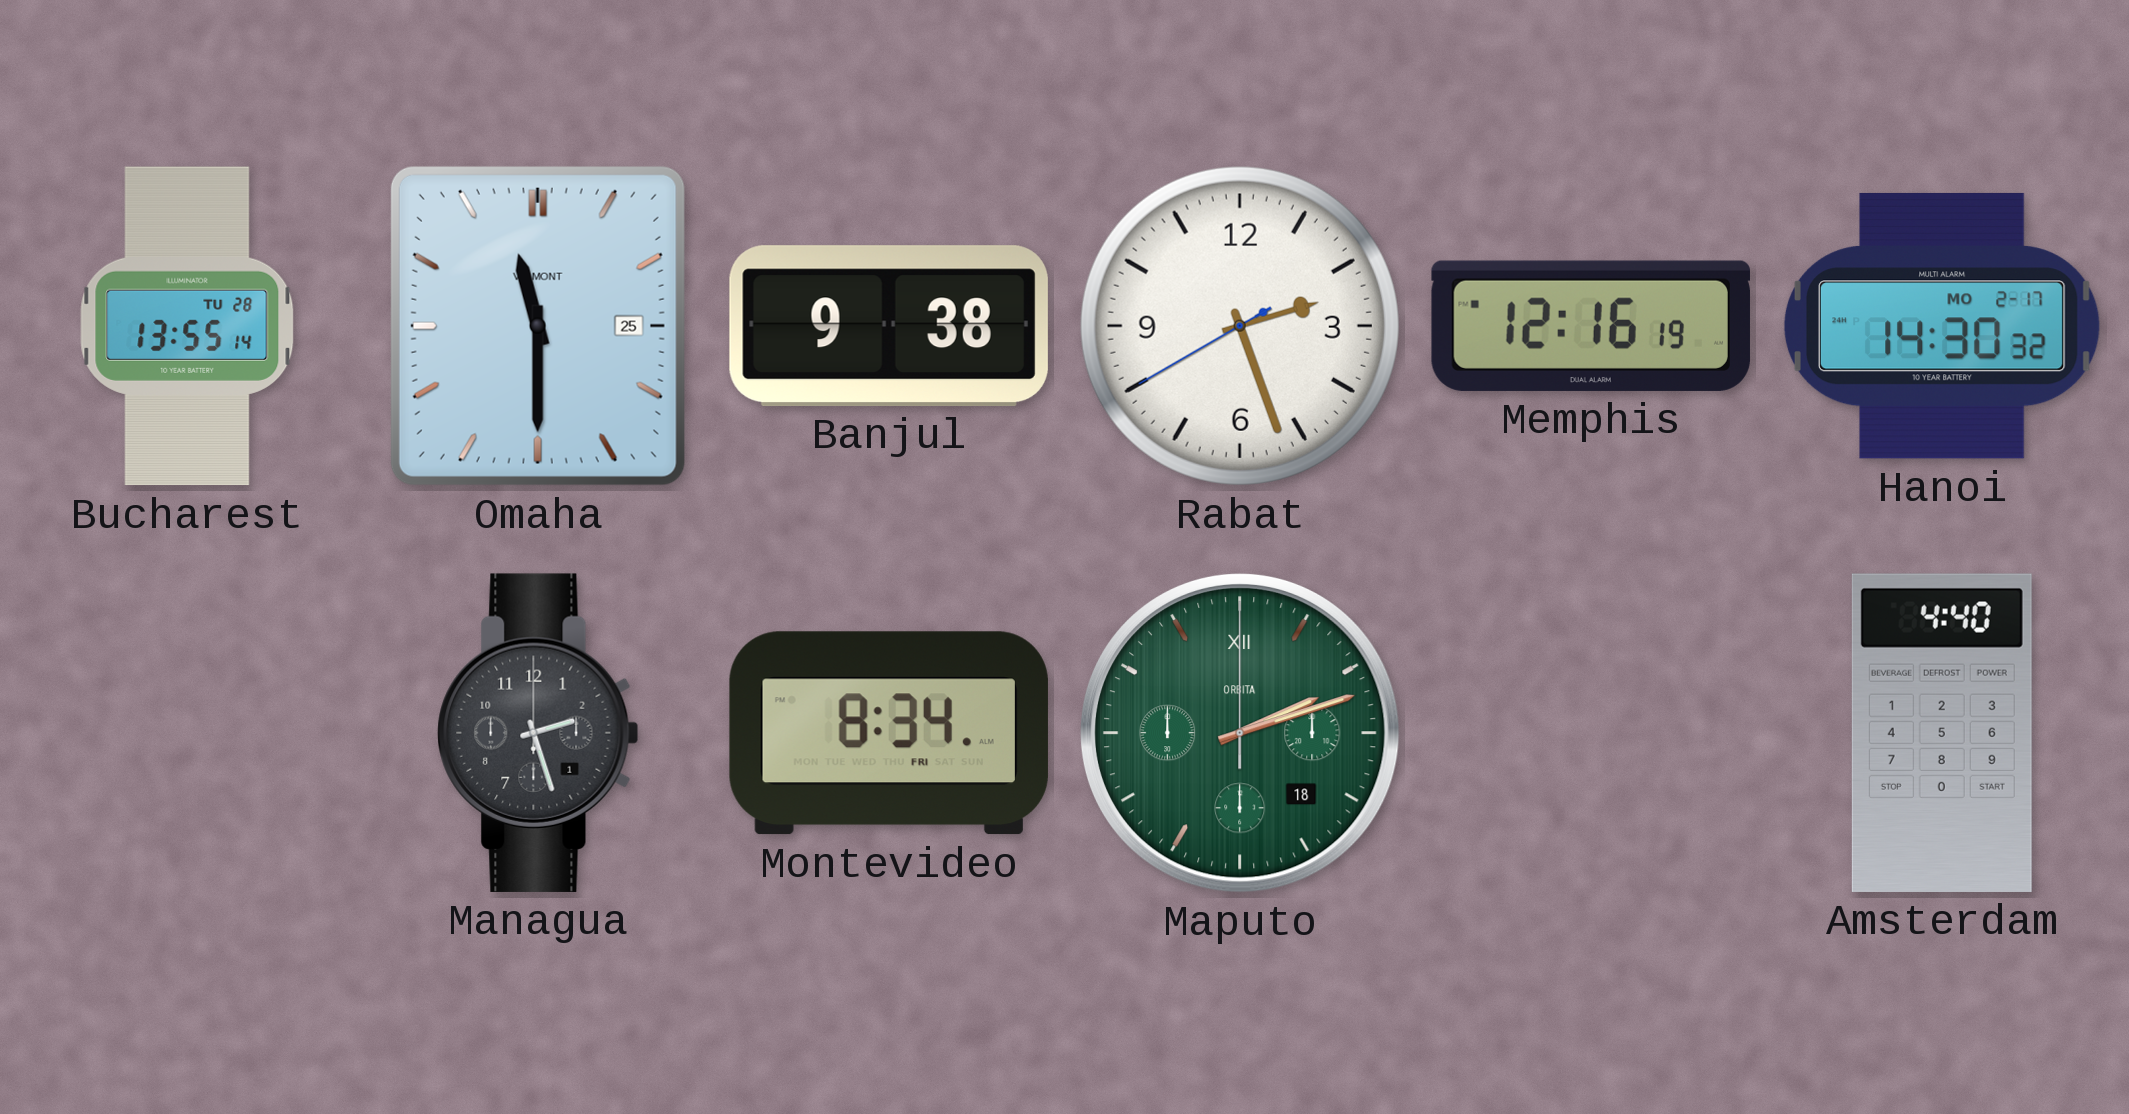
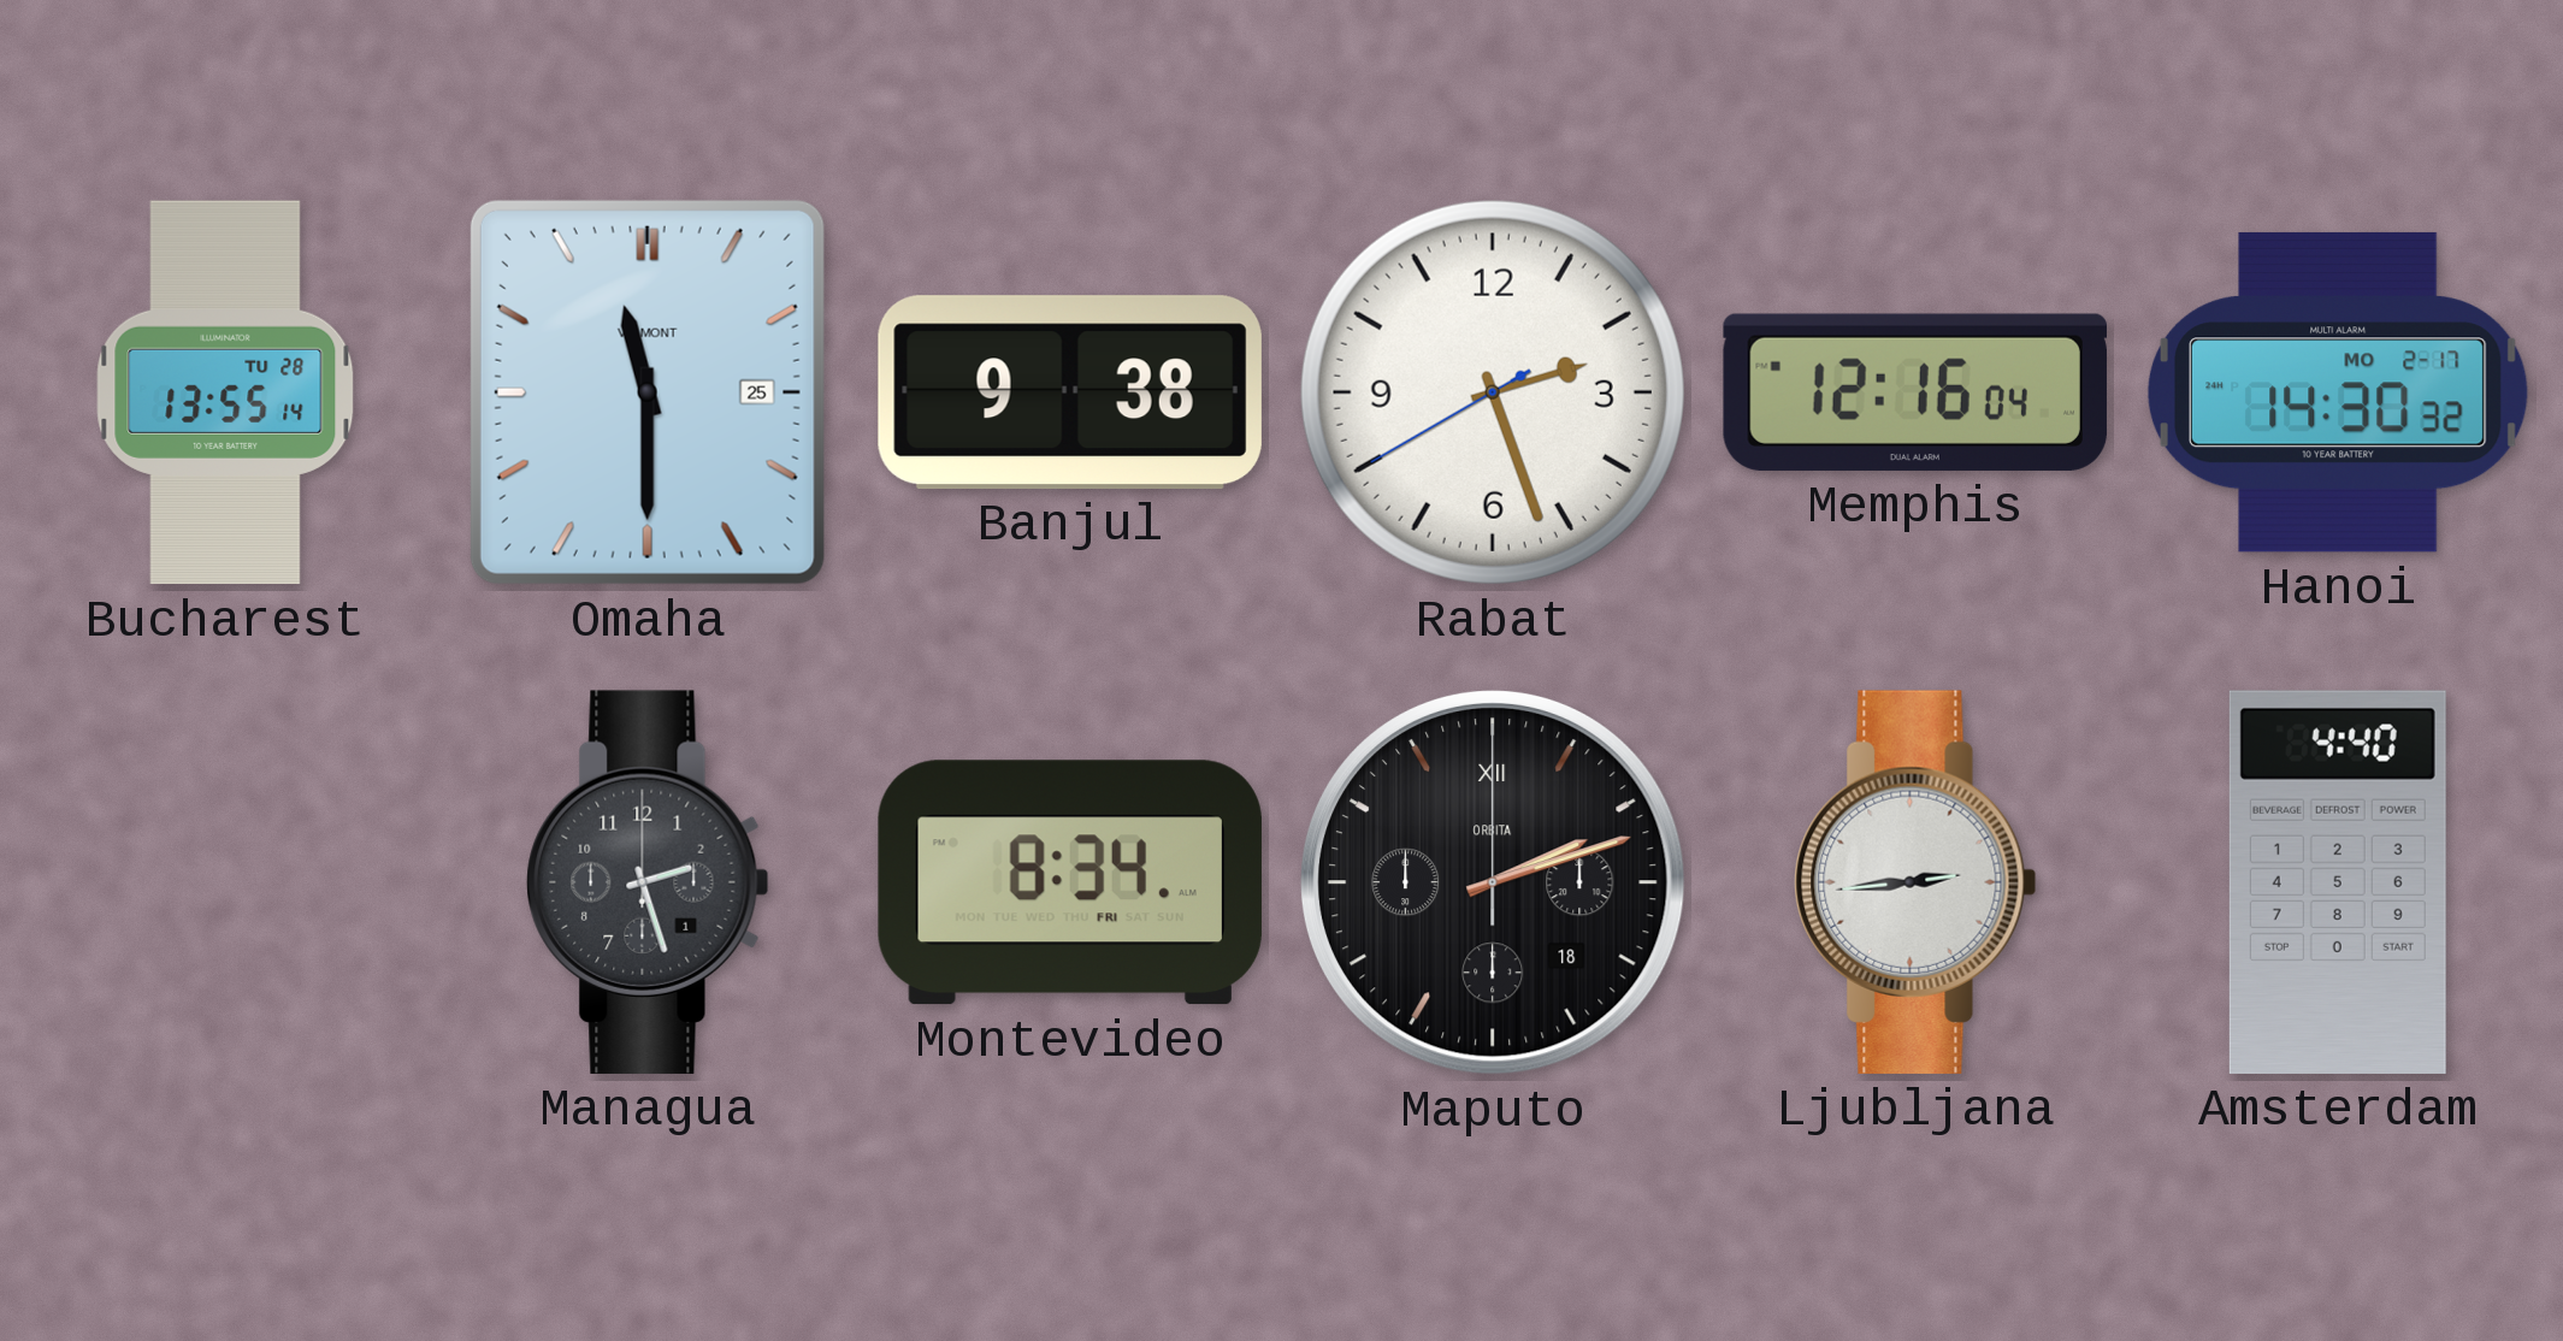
Memphis: 12:16:19 -> 12:16:04 (1915, 392)
Maputo dial: green -> black (1493, 882)
Ljubljana: none -> 2:44 (1915, 882)
